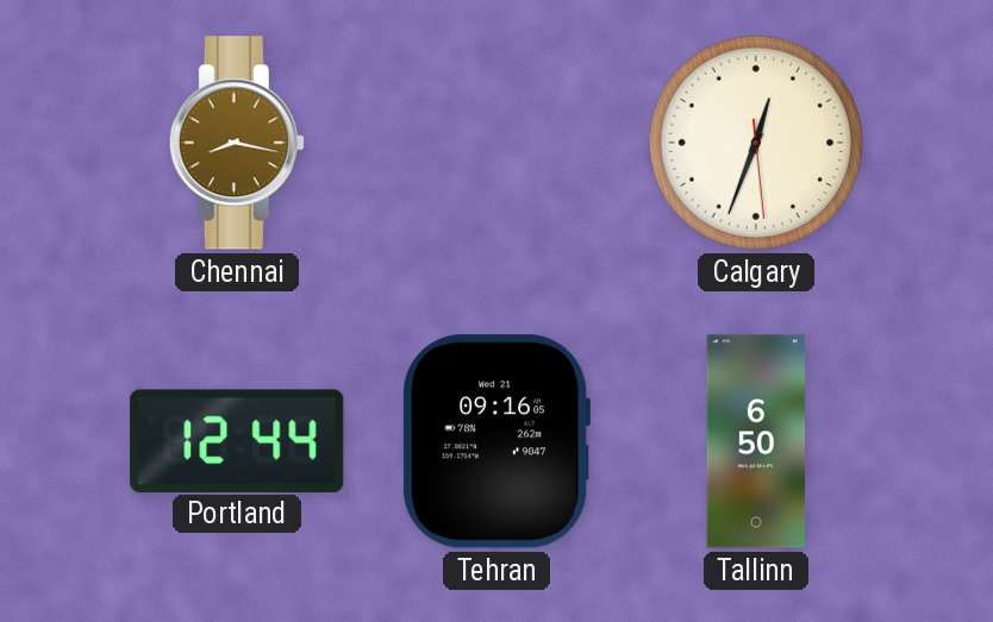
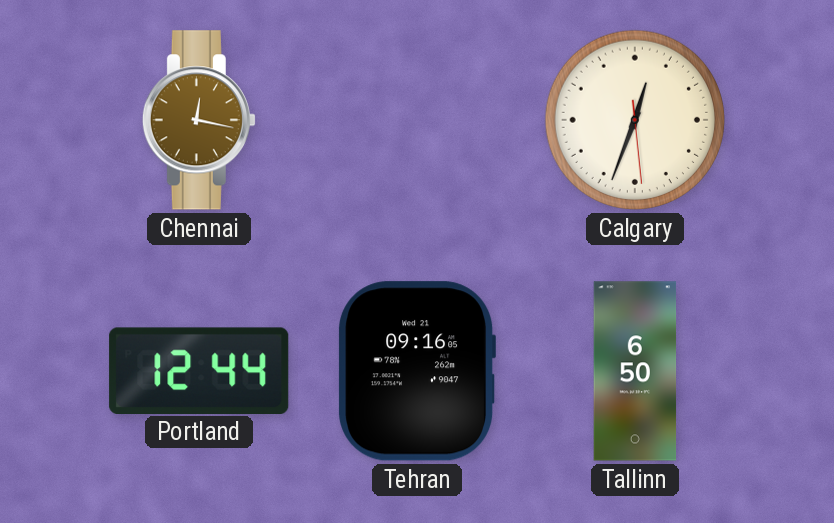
Chennai: 8:17 -> 12:17 (199, 120)
